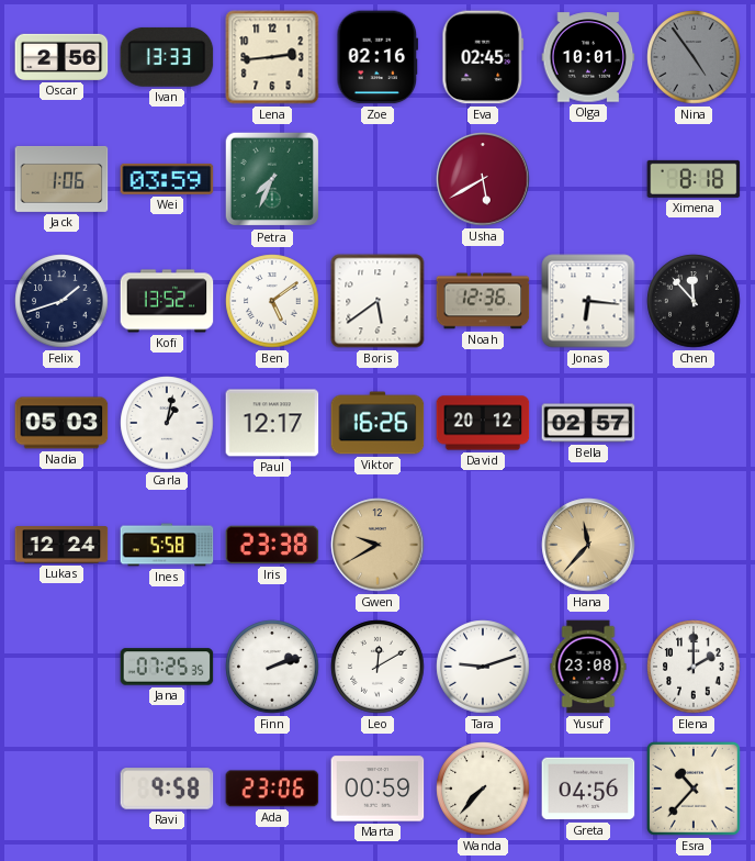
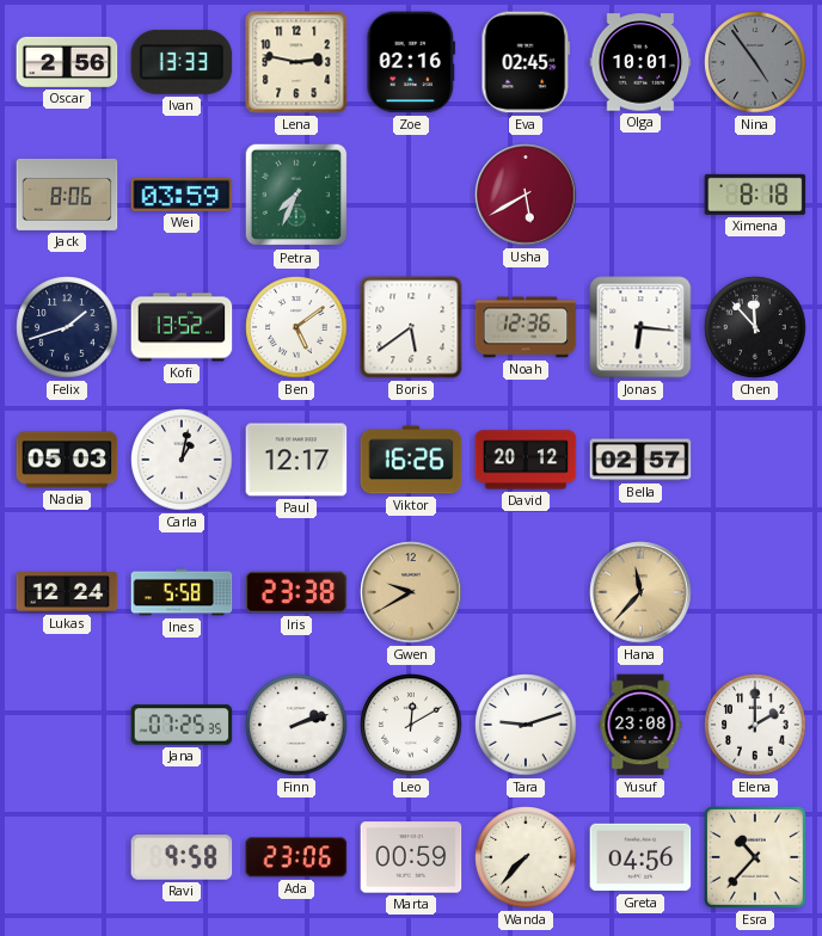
Lena: 2:44 -> 2:47 (296, 62)
Jack: 1:06 -> 8:06 (67, 195)
